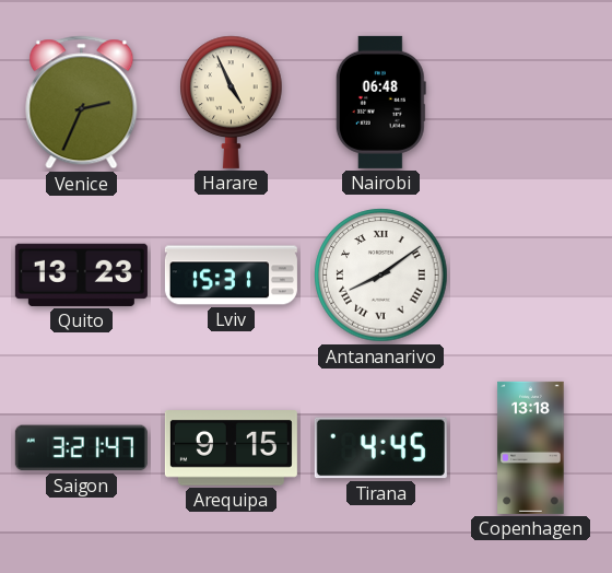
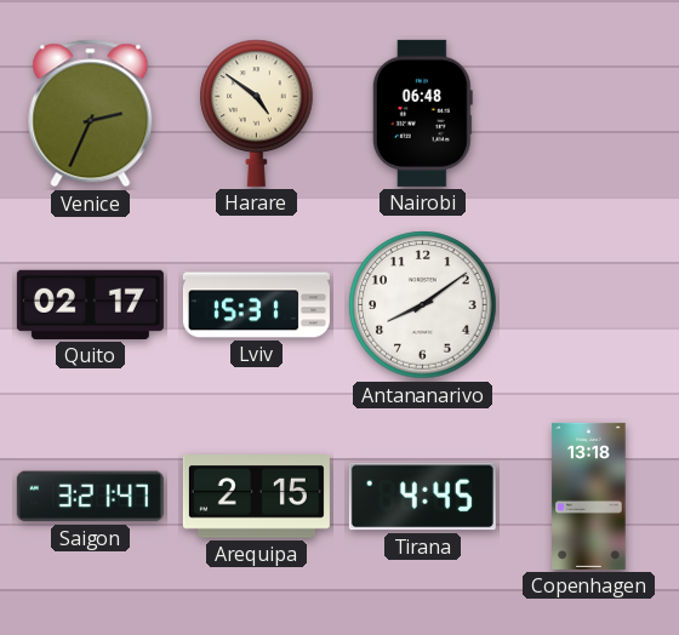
Harare: 4:56 -> 4:51 (257, 113)
Quito: 13:23 -> 02:17 (90, 304)
Antananarivo numerals: Roman -> Arabic (423, 305)
Arequipa: 9:15 -> 2:15 (256, 497)
